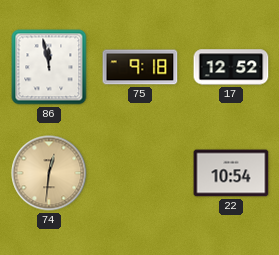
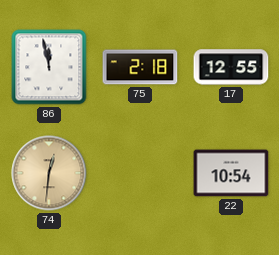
75: 9:18 -> 2:18 (140, 67)
17: 12:52 -> 12:55 (231, 67)
